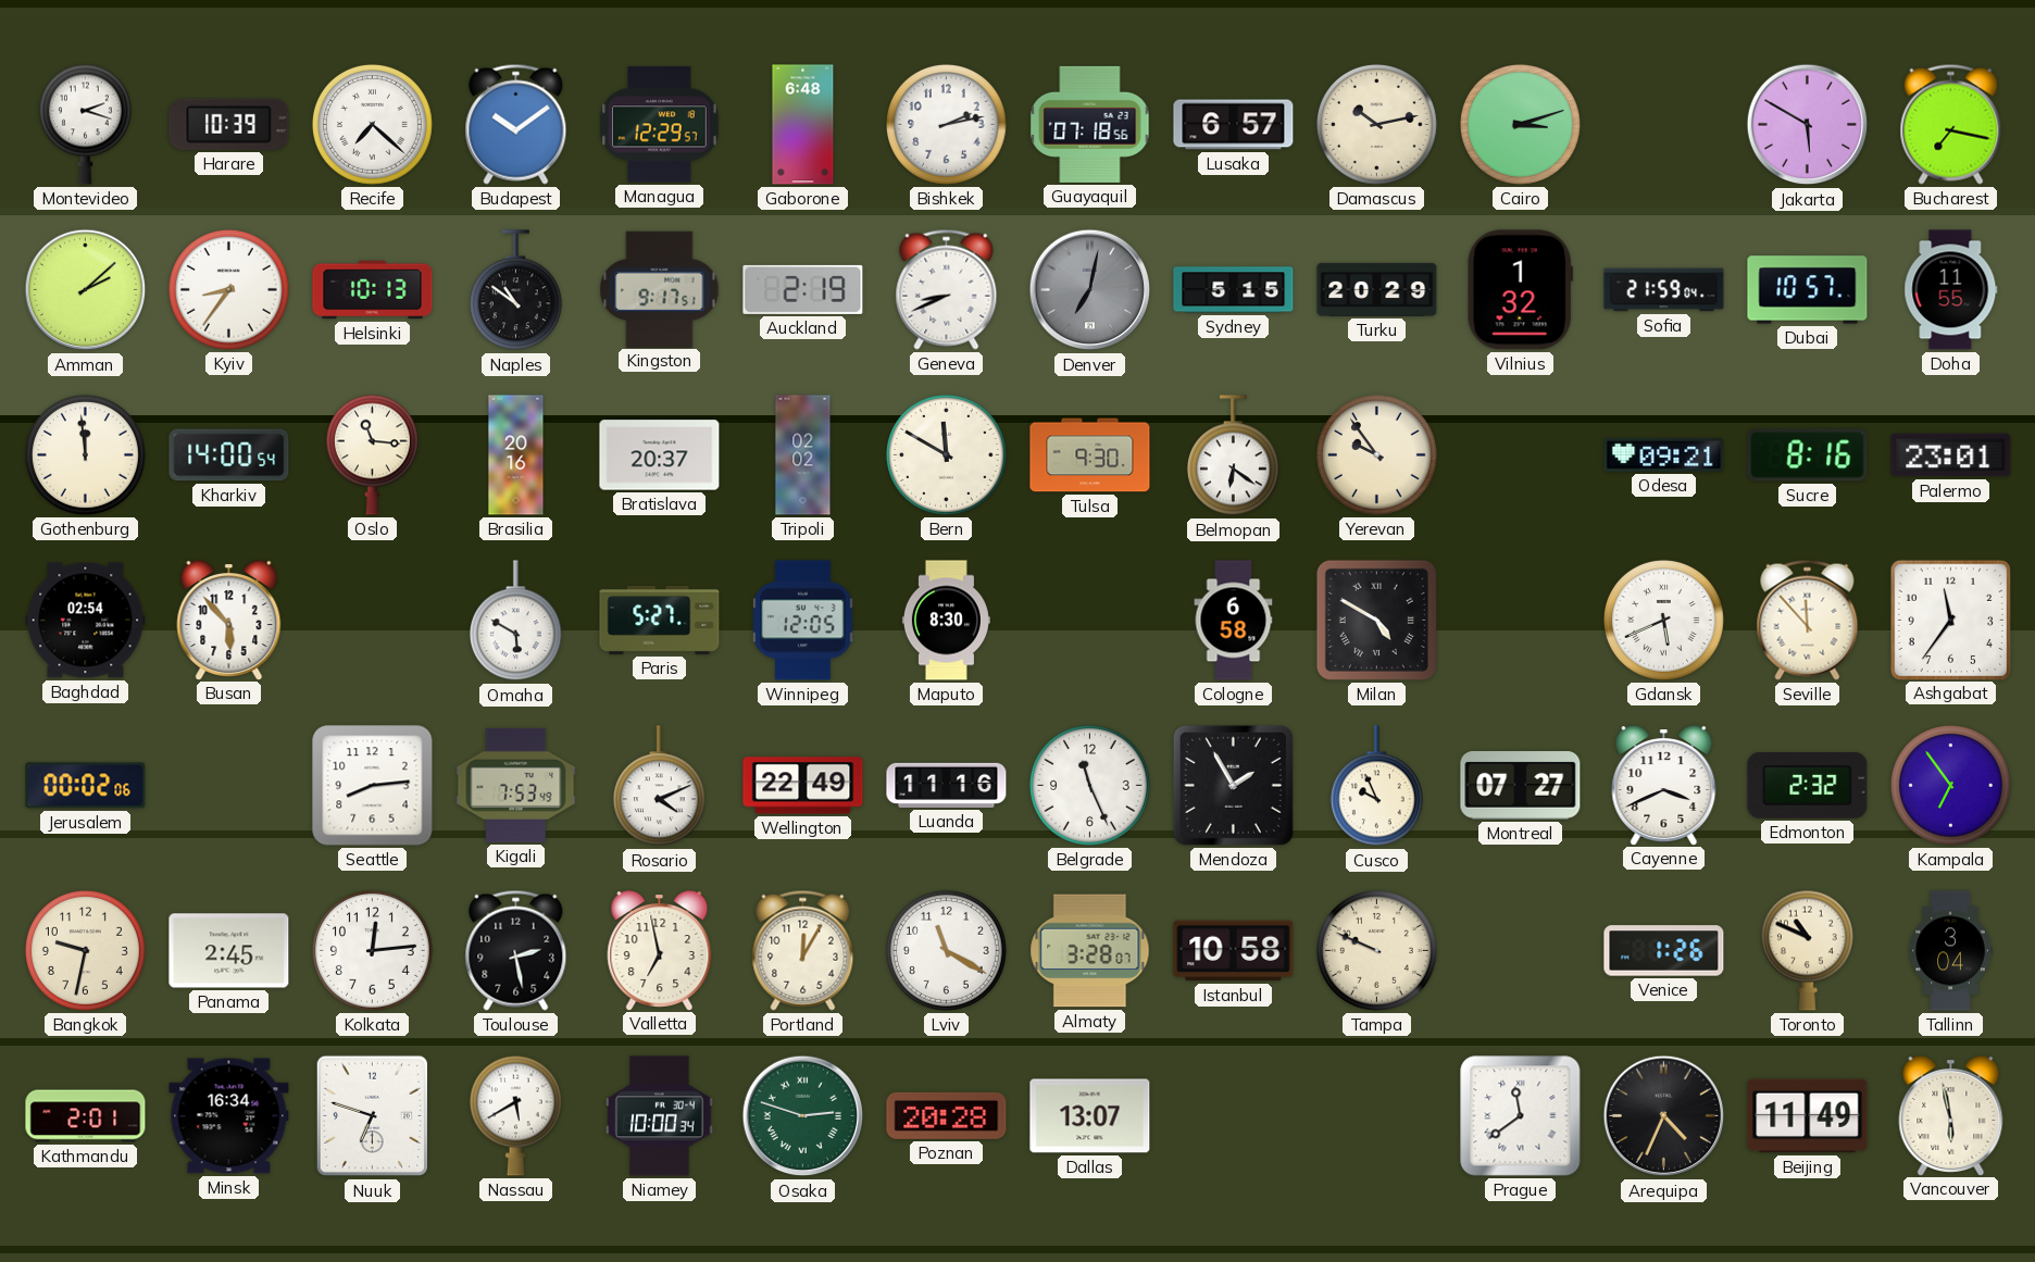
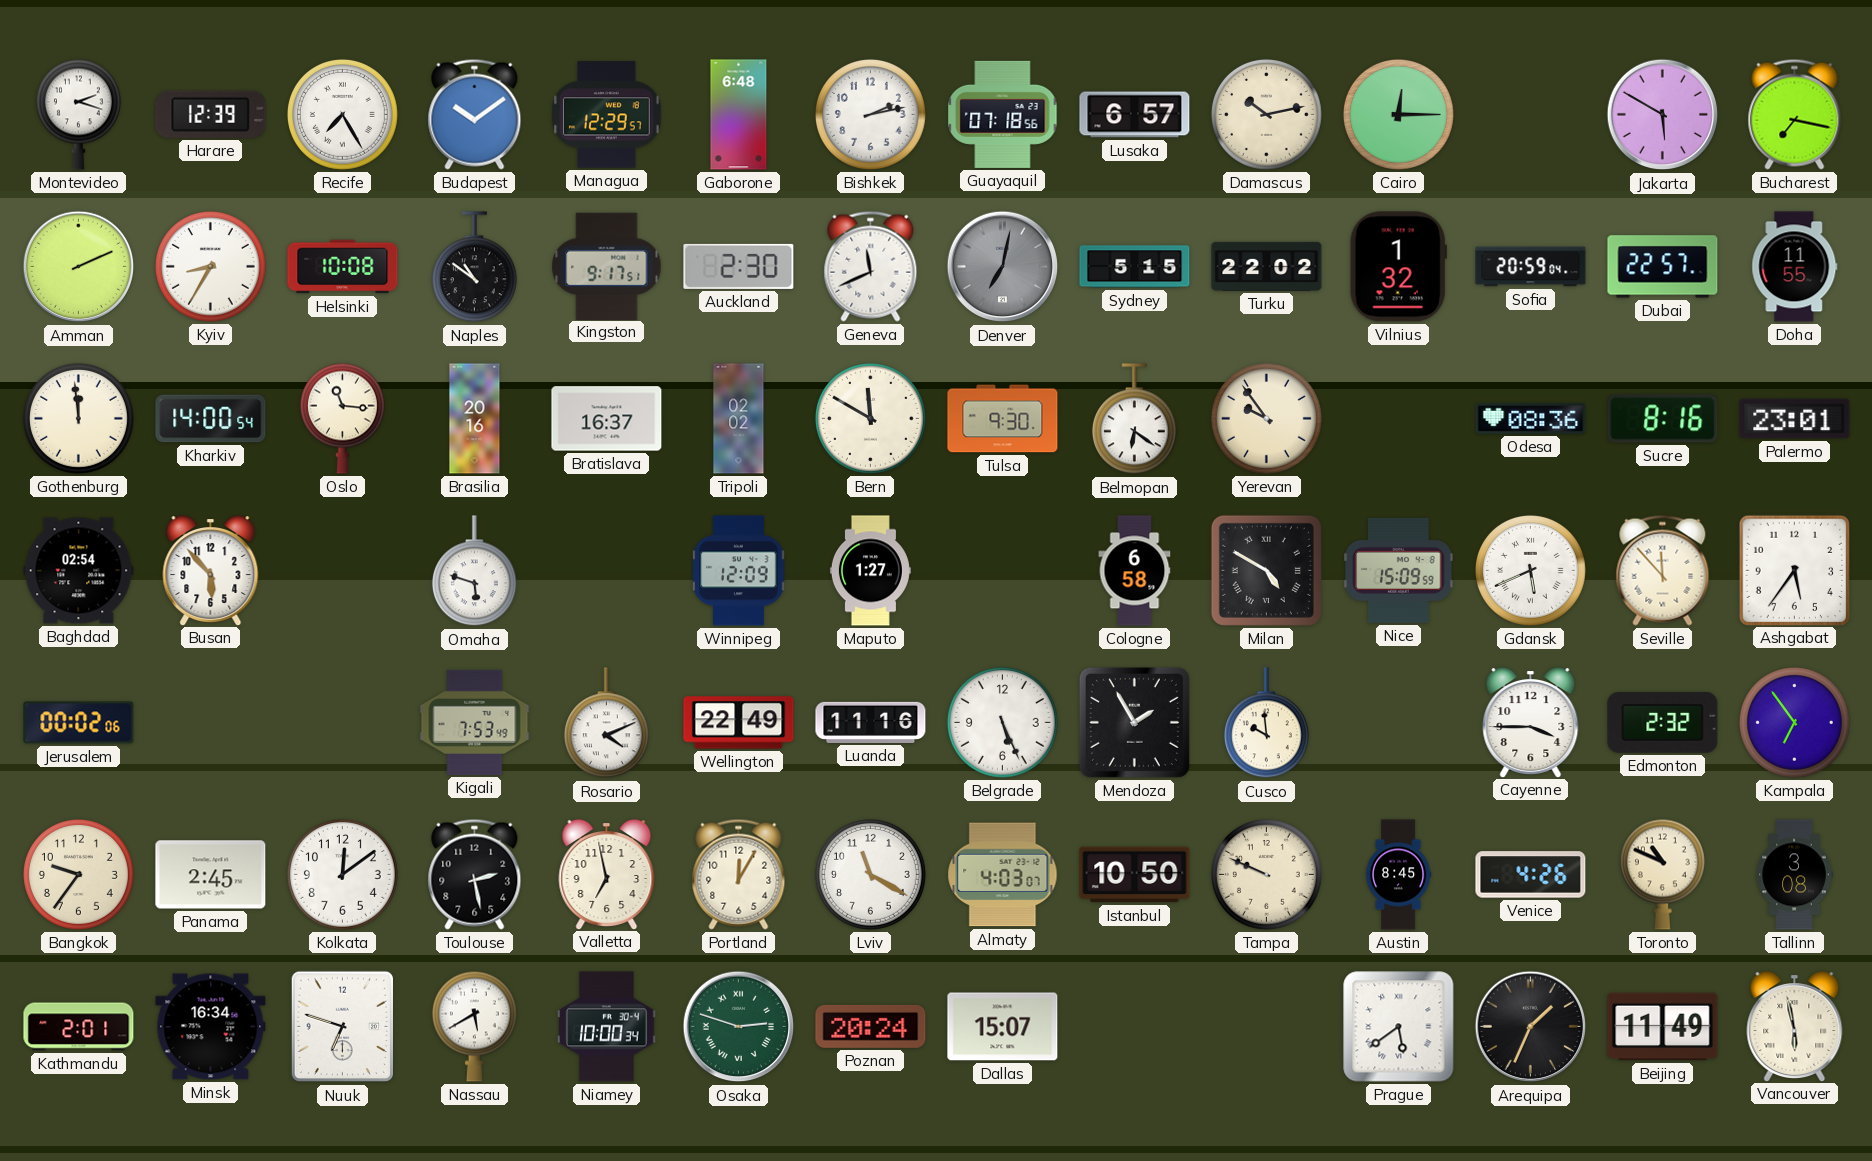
Harare: 10:39 -> 12:39 (211, 114)
Recife: 7:22 -> 7:25 (342, 114)
Cairo: 3:12 -> 12:15 (1398, 114)
Amman: 2:08 -> 2:11 (79, 267)
Kyiv: 8:36 -> 8:35 (210, 266)
Helsinki: 10:13 -> 10:08 (343, 267)
Auckland: 2:19 -> 2:30 (739, 266)
Geneva: 8:41 -> 11:41 (871, 266)
Turku: 20:29 -> 22:02 (1267, 266)
Sofia: 21:59 -> 20:59 (1531, 267)
Dubai: 10:57 -> 22:57 (1663, 267)
Bratislava: 20:37 -> 16:37 (607, 419)
Odesa: 09:21 -> 08:36 (1531, 418)
Omaha: 5:50 -> 5:48 (474, 571)
Paris: 5:27 -> none (660, 620)
Winnipeg: 12:05 -> 12:09 (739, 571)
Maputo: 8:30 -> 1:27 (870, 571)
Nice: none -> 15:09 (1399, 570)
Ashgabat: 11:36 -> 5:36 (1794, 570)
Seattle: 8:14 -> none (373, 786)
Belgrade: 11:26 -> 5:26 (1002, 722)
Cusco: 9:56 -> 9:59 (1266, 723)
Montreal: 07:27 -> none (1521, 786)
Cayenne: 3:41 -> 3:45 (1531, 723)
Bangkok: 9:32 -> 9:36 (78, 874)
Kolkata: 12:14 -> 12:09 (342, 874)
Almaty: 3:28 -> 4:03 (1003, 875)
Istanbul: 10:58 -> 10:50 (1135, 875)
Austin: none -> 8:45 (1398, 875)
Venice: 1:26 -> 4:26 (1531, 875)
Tallinn: 3:04 -> 3:08 (1794, 875)
Poznan: 20:28 -> 20:24 (871, 1026)
Dallas: 13:07 -> 15:07 (1003, 1027)
Prague: 11:39 -> 5:39 (1399, 1027)
Arequipa: 4:34 -> 1:34 (1531, 1027)
